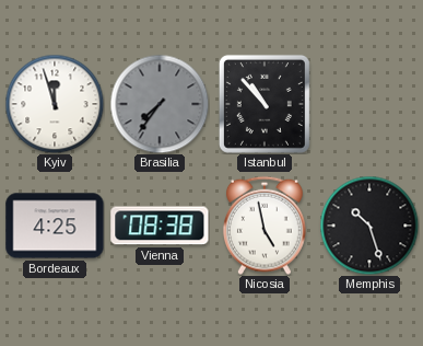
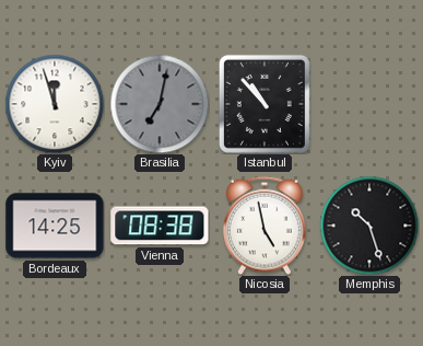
Brasilia: 7:36 -> 7:02 (160, 104)
Bordeaux: 4:25 -> 14:25 (55, 226)
